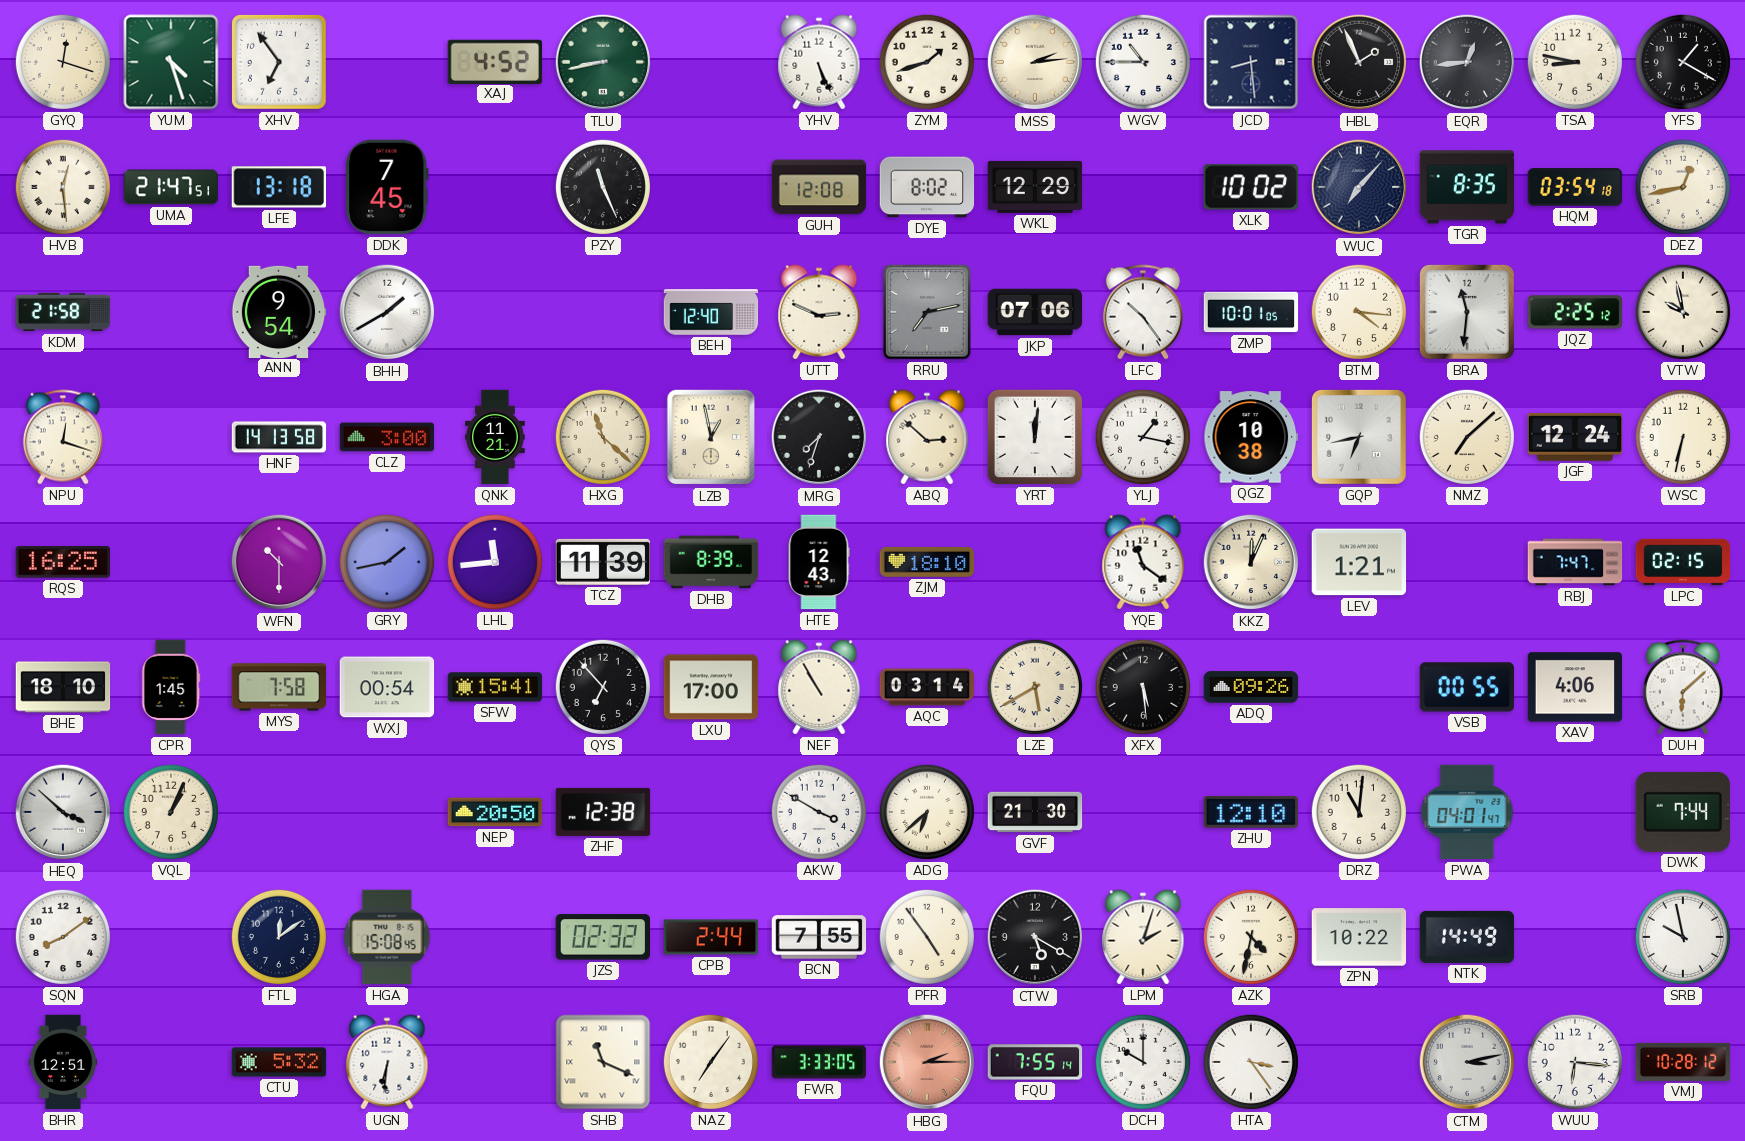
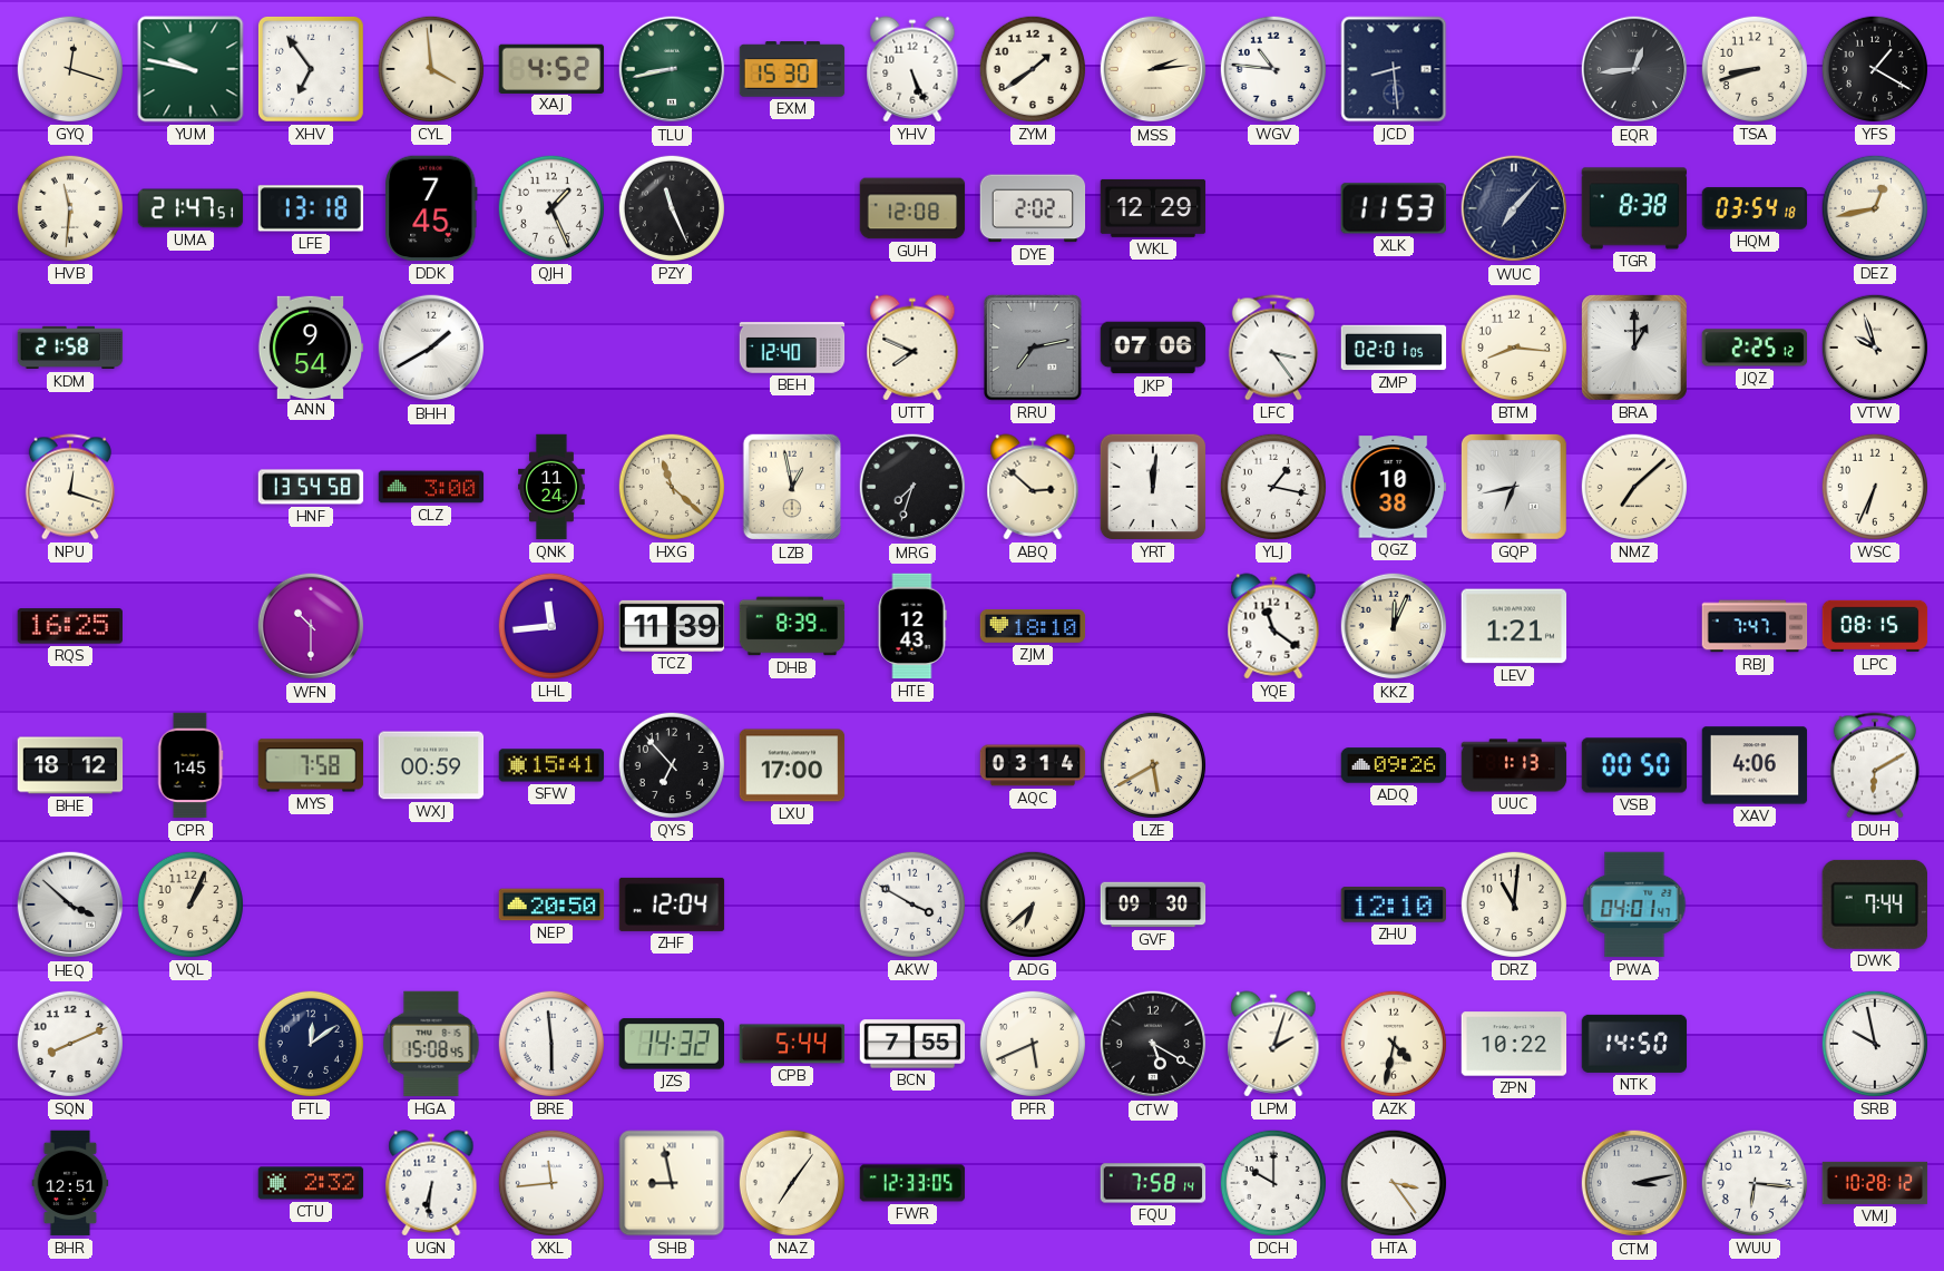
YUM: 4:27 -> 9:47 (191, 69)
CYL: none -> 3:59 (431, 69)
EXM: none -> 15:30 (792, 69)
ZYM: 1:42 -> 1:39 (1033, 69)
WGV: 10:45 -> 10:46 (1273, 69)
HBL: 1:56 -> none (1359, 62)
TSA: 8:47 -> 8:42 (1755, 69)
HVB: 12:29 -> 11:31 (70, 208)
QJH: none -> 1:26 (551, 208)
DYE: 8:02 -> 2:02 (1033, 208)
XLK: 10:02 -> 11:53 (1394, 208)
TGR: 8:35 -> 8:38 (1634, 208)
UTT: 2:49 -> 7:49 (912, 348)
LFC: 10:24 -> 3:24 (1273, 348)
ZMP: 10:01 -> 02:01 (1394, 348)
BTM: 4:16 -> 8:16 (1514, 348)
BRA: 11:31 -> 1:00 (1634, 348)
VTW: 9:58 -> 9:57 (1875, 348)
HNF: 14:13 -> 13:54 (311, 487)
QNK: 11:21 -> 11:24 (553, 487)
JGF: 12:24 -> none (1575, 438)
WSC: 6:32 -> 6:34 (1875, 487)
GRY: 1:43 -> none (387, 562)
LPC: 02:15 -> 08:15 (1875, 626)
BHE: 18:10 -> 18:12 (70, 765)
WXJ: 00:54 -> 00:59 (431, 765)
NEF: 10:55 -> none (819, 687)
XFX: 5:29 -> none (1143, 687)
UUC: none -> 1:13 (1514, 765)
VSB: 00:55 -> 00:50 (1634, 765)
DUH: 6:08 -> 6:10 (1875, 765)
ZHF: 12:38 -> 12:04 (672, 905)
GVF: 21:30 -> 09:30 (1153, 905)
SQN: 8:09 -> 8:11 (70, 1044)
BRE: none -> 5:59 (551, 1044)
JZS: 02:32 -> 14:32 (671, 1044)
CPB: 2:44 -> 5:44 (792, 1044)
PFR: 4:54 -> 5:41 (1033, 1044)
NTK: 14:49 -> 14:50 (1634, 1044)
CTU: 5:32 -> 2:32 (311, 1183)
XKL: none -> 11:44 (551, 1183)
SHB: 11:19 -> 8:58 (672, 1183)
FWR: 3:33 -> 12:33 (912, 1183)
HBG: 2:15 -> none (927, 1062)
FQU: 7:55 -> 7:58 (1153, 1183)
